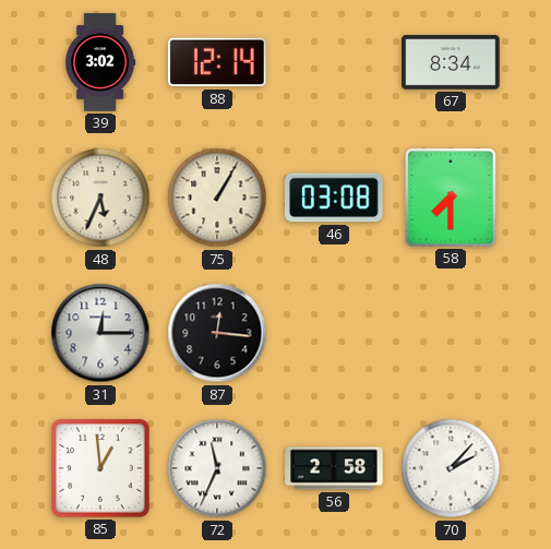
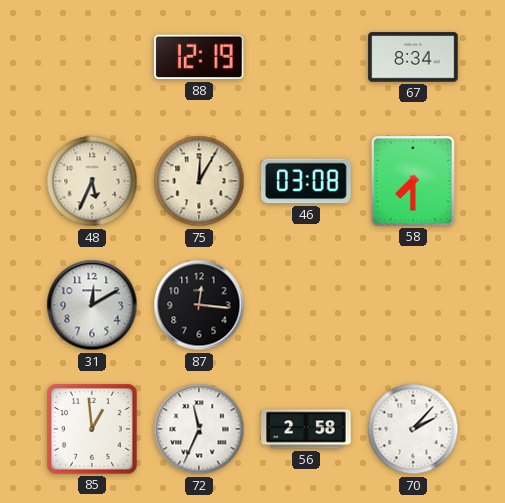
39: 3:02 -> none (101, 62)
88: 12:14 -> 12:19 (199, 57)
75: 1:05 -> 12:05 (199, 181)
31: 12:15 -> 12:10 (92, 305)
